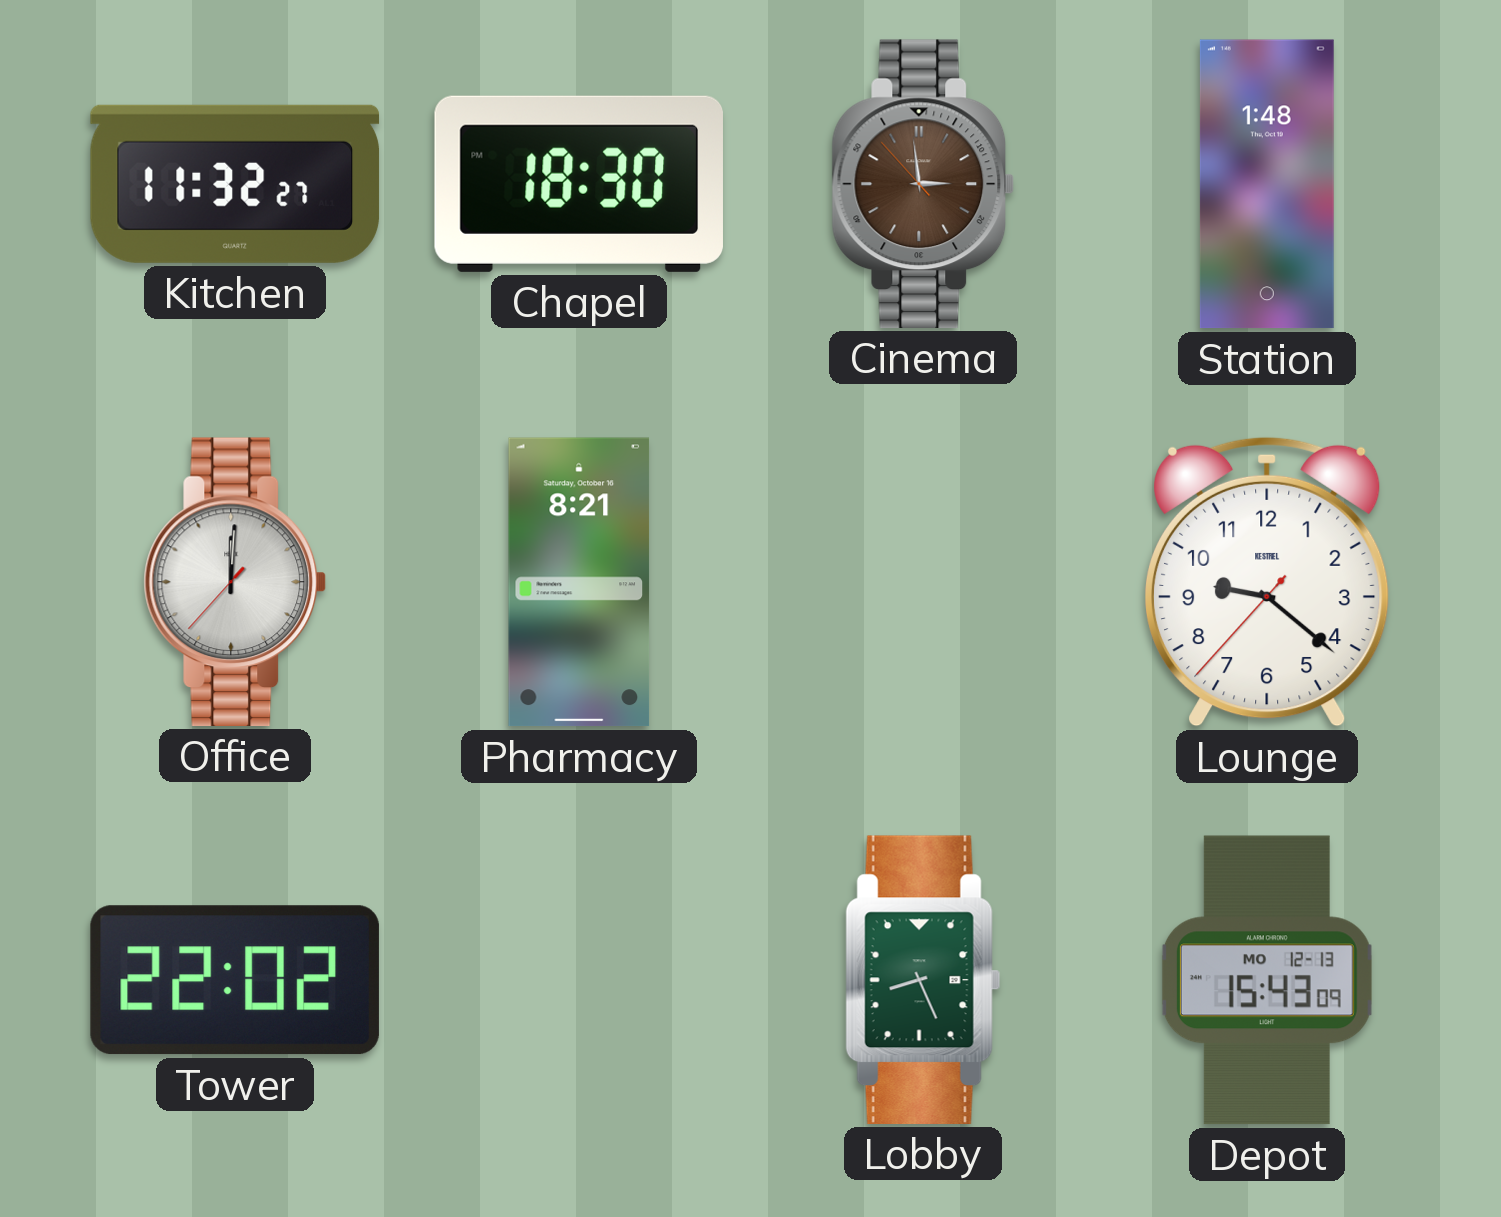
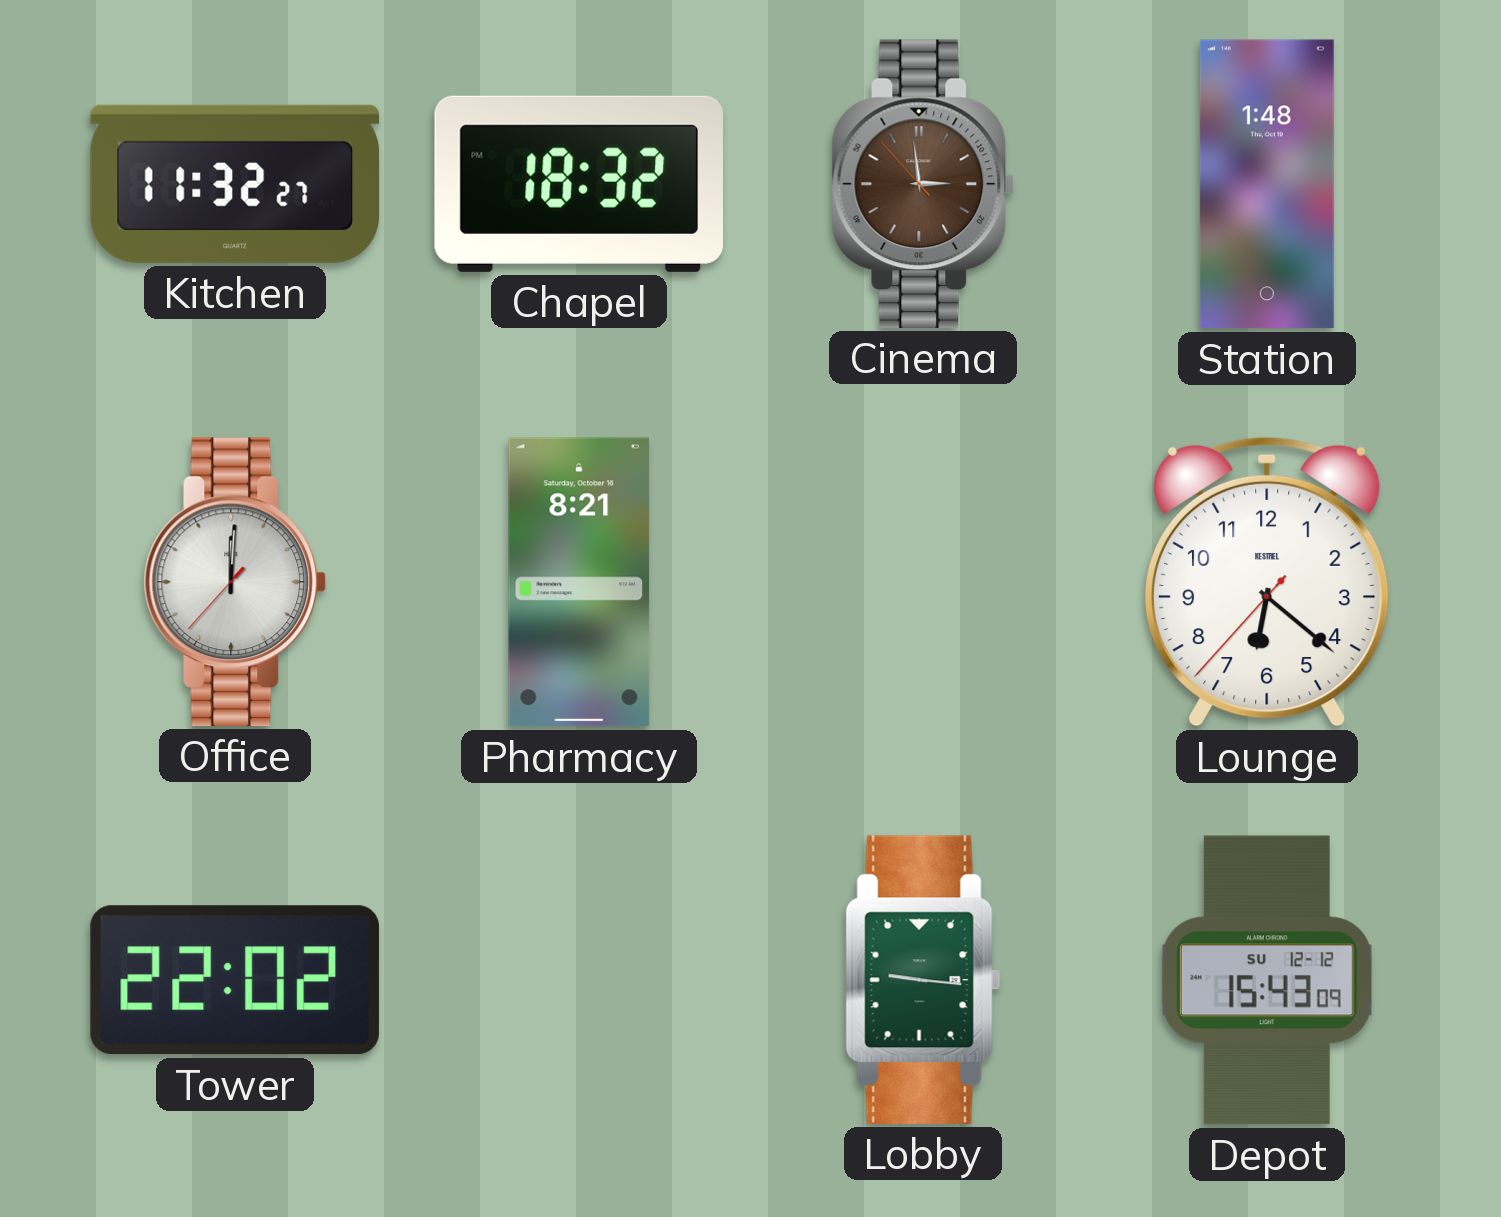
Chapel: 18:30 -> 18:32 (579, 184)
Lounge: 9:21 -> 6:21 (1267, 582)
Lobby: 8:26 -> 9:16 (923, 980)
Depot date: MO 12-13 -> SU 12-12 (1267, 980)
